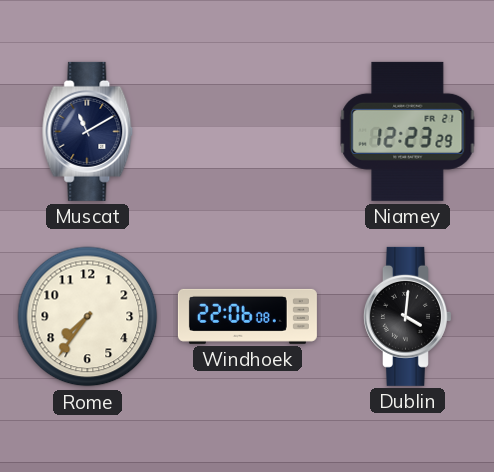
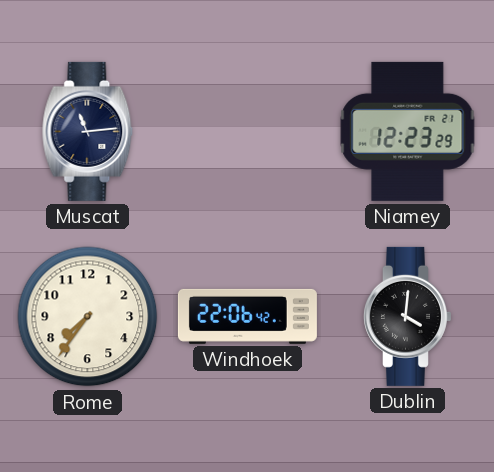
Muscat: 11:10 -> 11:14 (88, 131)
Windhoek: 22:06:08 -> 22:06:42 (247, 316)
